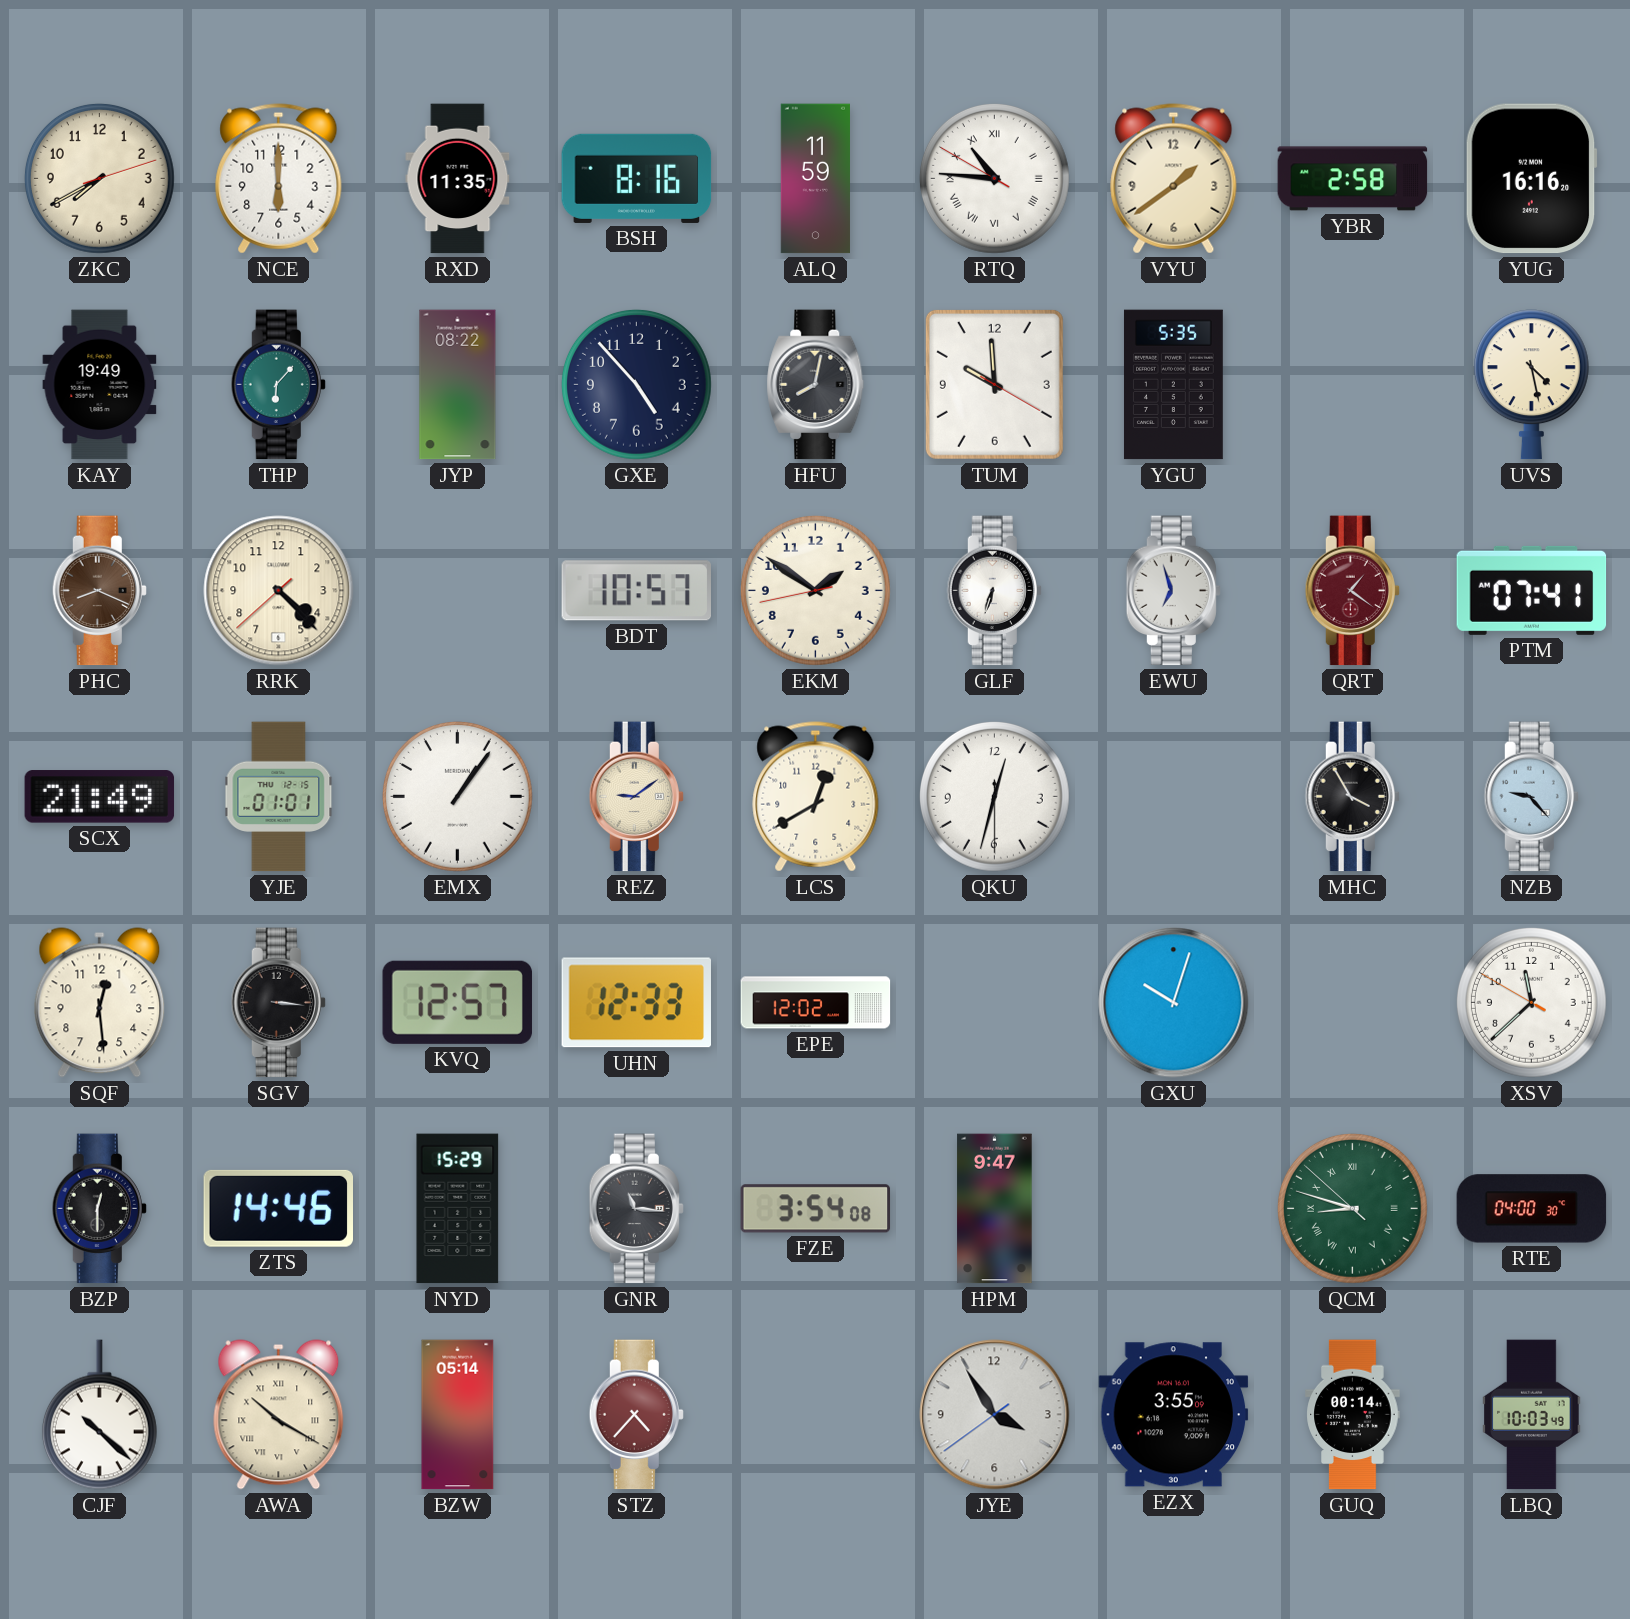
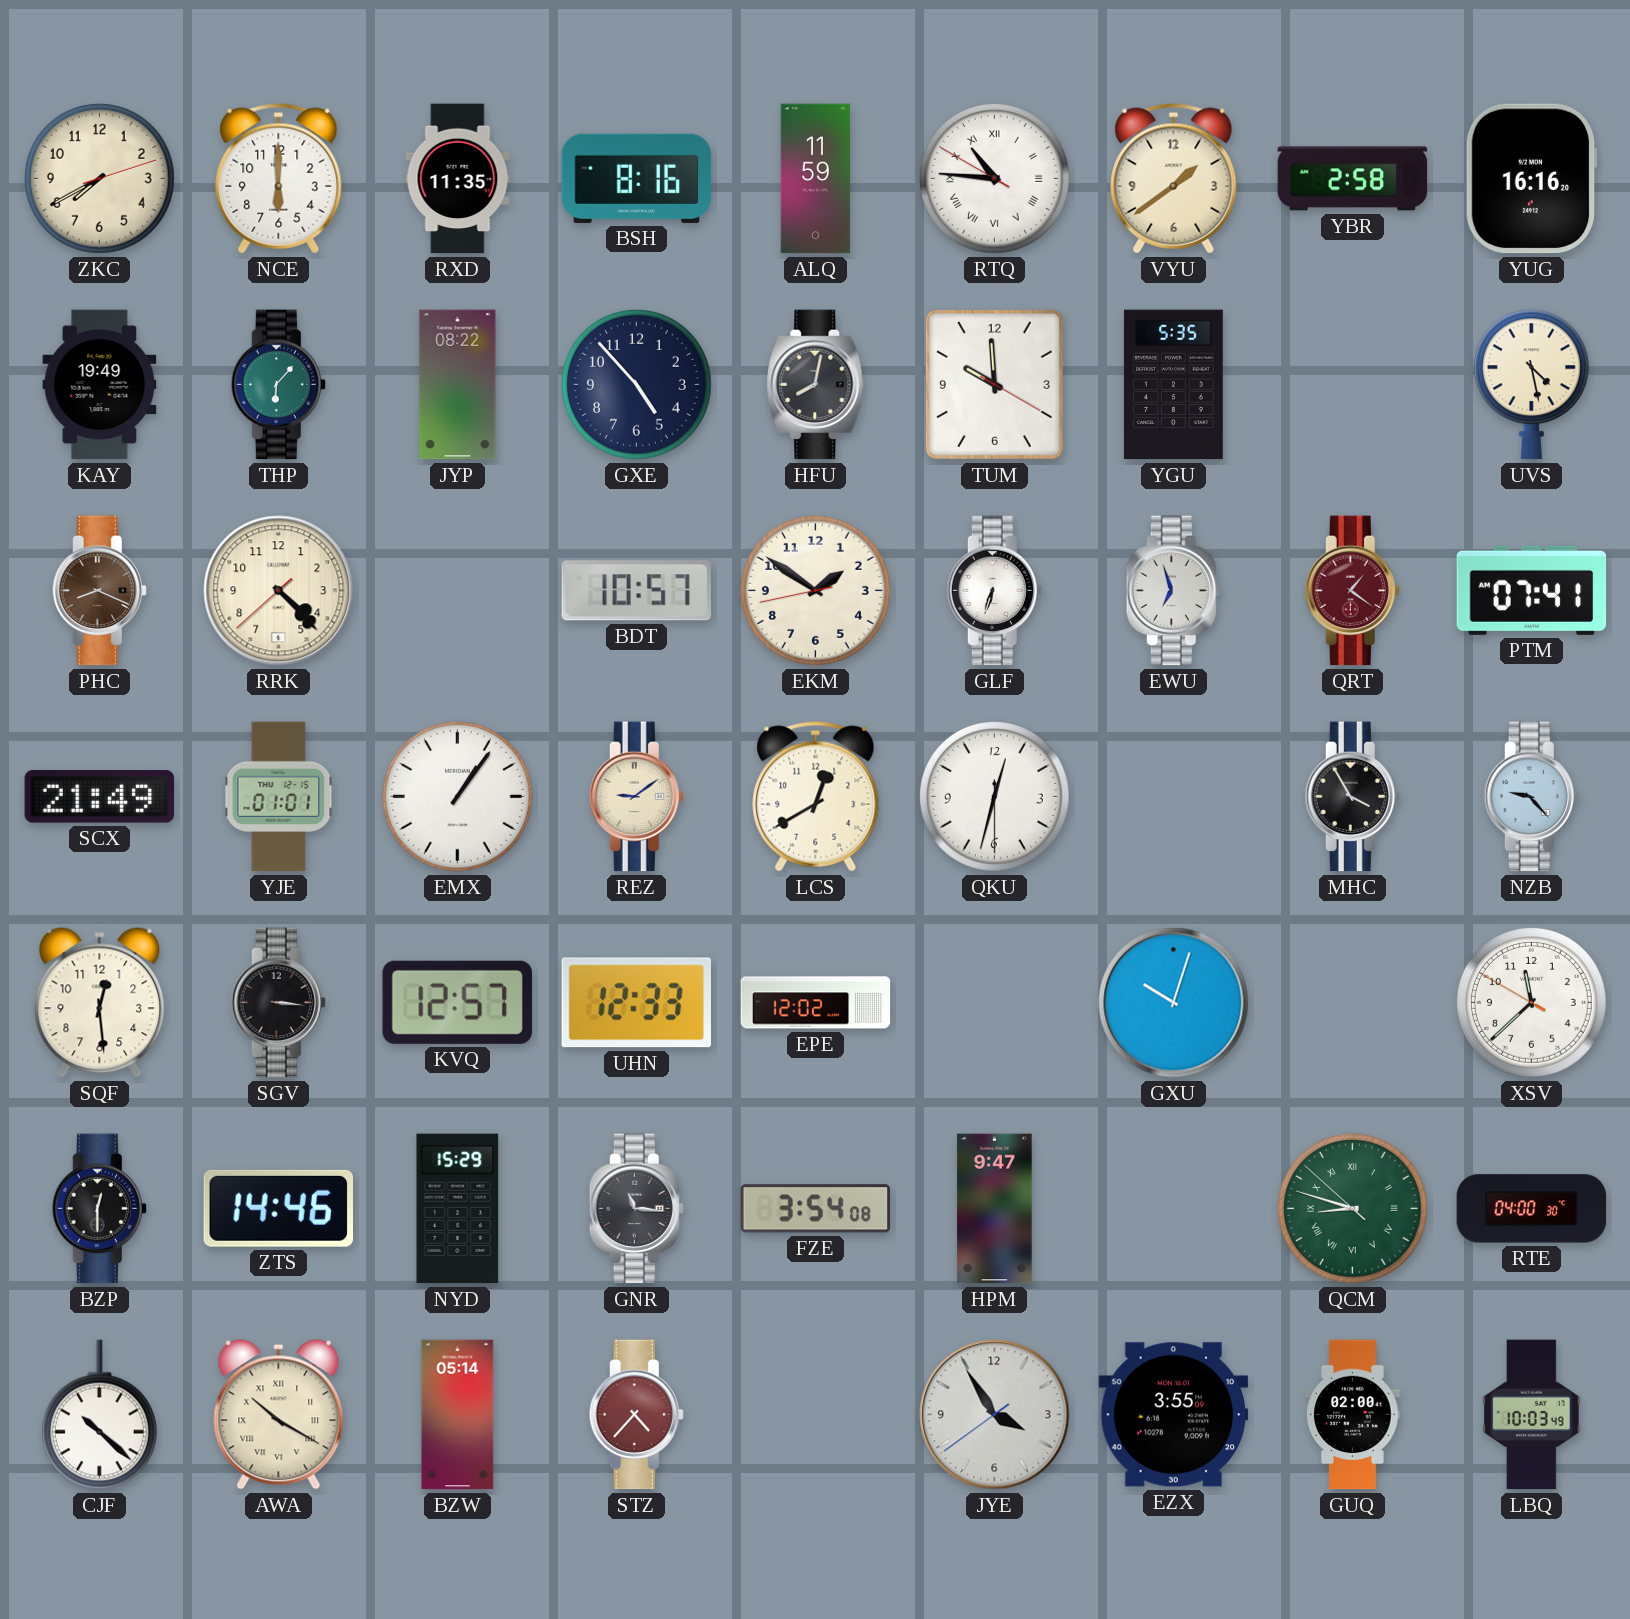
GUQ: 00:14 -> 02:00 (1353, 1415)
